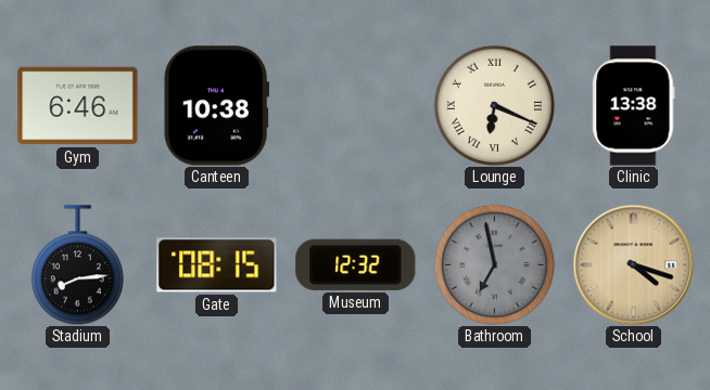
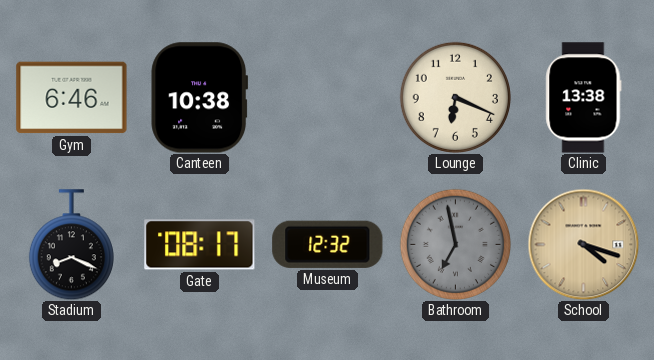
Lounge numerals: Roman -> Arabic (455, 97)
Stadium: 8:14 -> 8:19 (71, 245)
Gate: 08:15 -> 08:17 (200, 245)
